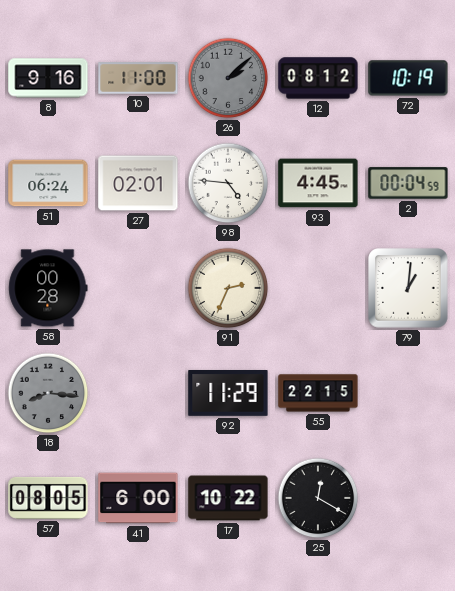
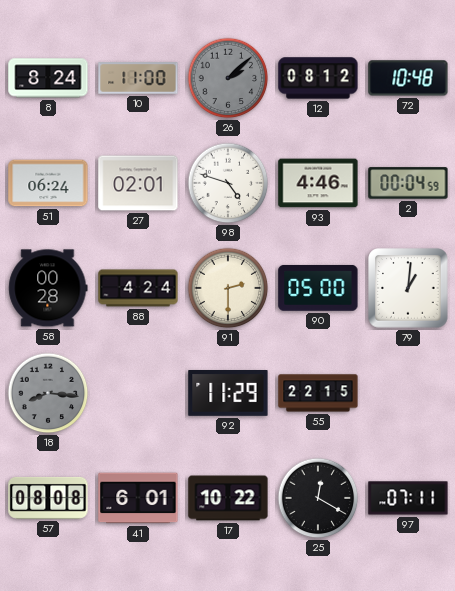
8: 9:16 -> 8:24 (48, 78)
72: 10:19 -> 10:48 (408, 78)
98: 4:46 -> 4:48 (228, 183)
93: 4:45 -> 4:46 (318, 183)
88: none -> 4:24 (138, 288)
91: 2:34 -> 2:30 (228, 288)
90: none -> 05:00 (318, 288)
57: 08:05 -> 08:08 (48, 498)
41: 6:00 -> 6:01 (138, 498)
97: none -> 07:11 (408, 498)
